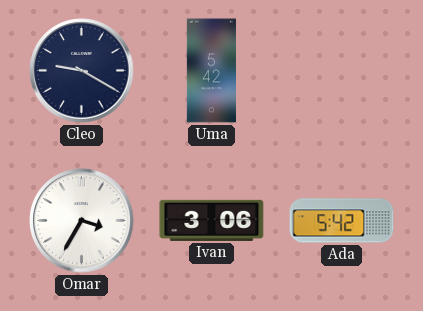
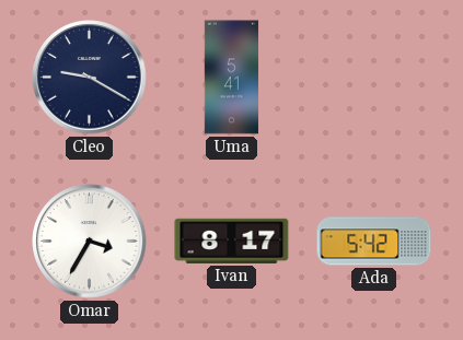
Uma: 5:42 -> 5:41 (231, 78)
Ivan: 3:06 -> 8:17 (232, 241)
